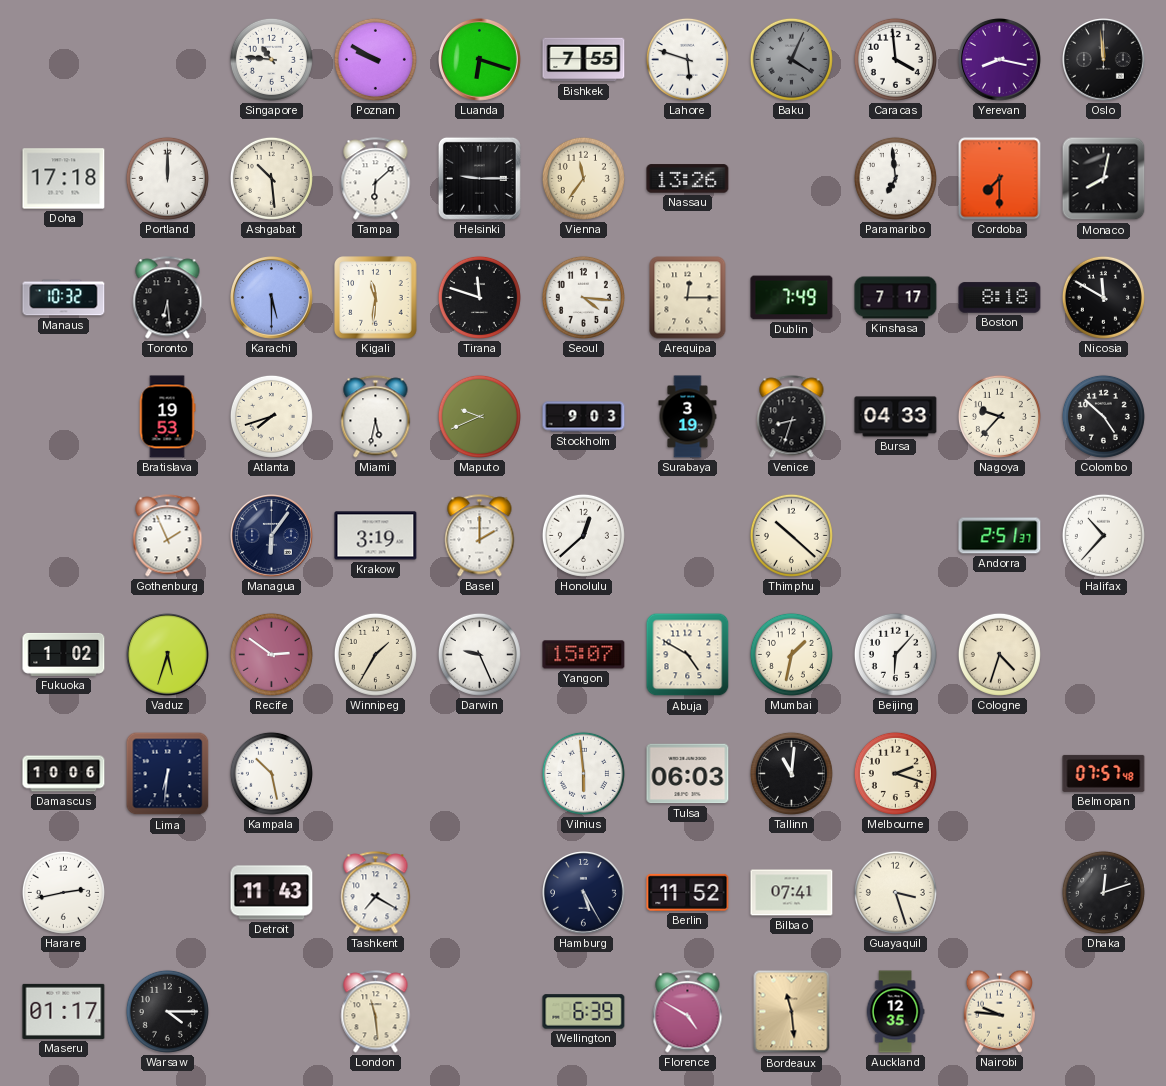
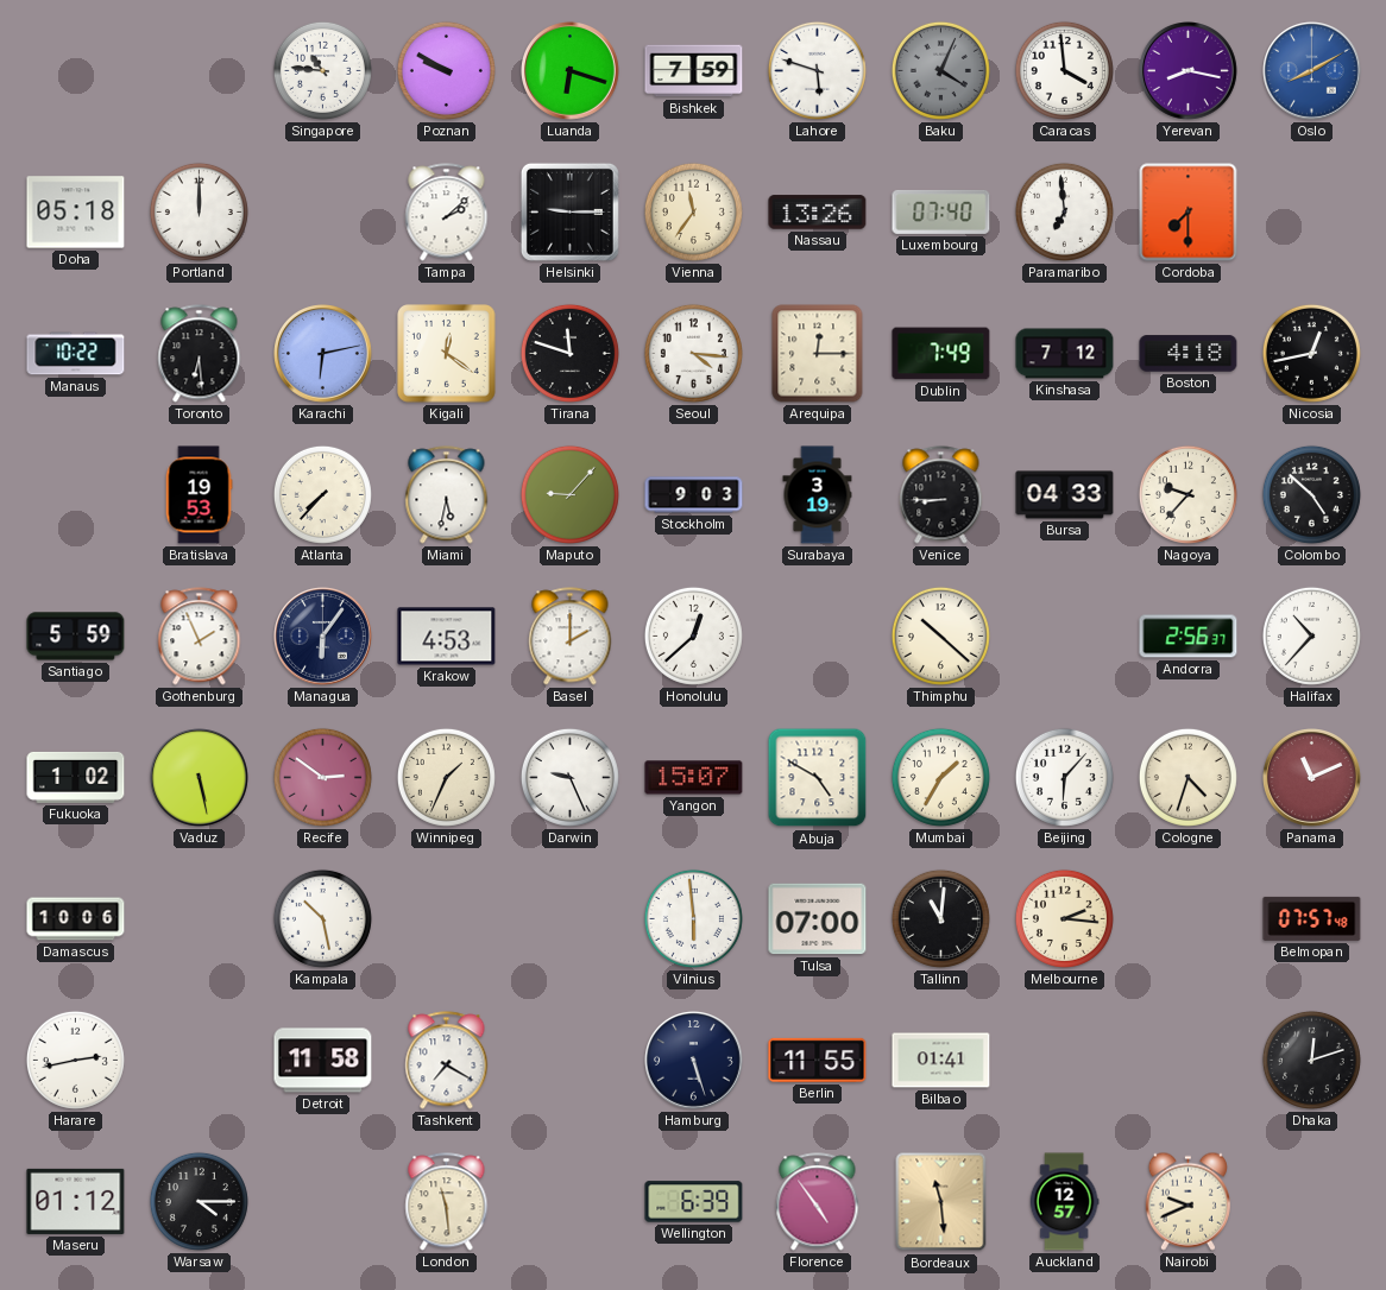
Bishkek: 7:55 -> 7:59 (694, 71)
Oslo: 11:59 -> 8:10 (1312, 71)
Oslo dial: black -> blue (1312, 71)
Doha: 17:18 -> 05:18 (76, 213)
Ashgabat: 10:29 -> none (271, 178)
Tampa: 6:08 -> 2:08 (447, 213)
Luxembourg: none -> 07:40 (941, 211)
Monaco: 8:02 -> none (1104, 179)
Manaus: 10:32 -> 10:22 (76, 354)
Karachi: 5:30 -> 6:13 (323, 354)
Kigali: 11:31 -> 12:21 (447, 354)
Kinshasa: 7:17 -> 7:12 (1065, 354)
Boston: 8:18 -> 4:18 (1189, 354)
Nicosia: 11:50 -> 12:43 (1311, 353)
Atlanta: 7:42 -> 7:37 (322, 494)
Maputo: 9:41 -> 9:07 (569, 494)
Venice: 8:33 -> 8:45 (941, 495)
Santiago: none -> 5:59 (76, 637)
Krakow: 3:19 -> 4:53 (447, 637)
Andorra: 2:51 -> 2:56 (1189, 637)
Vaduz: 5:33 -> 5:28 (200, 778)
Winnipeg: 1:35 -> 1:34 (446, 777)
Mumbai: 1:32 -> 1:35 (940, 777)
Panama: none -> 11:11 (1312, 778)
Lima: 6:31 -> none (168, 774)
Tulsa: 06:03 -> 07:00 (818, 919)
Melbourne: 2:18 -> 2:16 (1064, 918)
Detroit: 11:43 -> 11:58 (323, 1061)
Hamburg: 5:25 -> 5:27 (694, 1061)
Berlin: 11:52 -> 11:55 (818, 1060)
Bilbao: 07:41 -> 01:41 (941, 1061)
Guayaquil: 3:27 -> none (895, 892)
Maseru: 01:17 -> 01:12 (76, 1201)
Florence: 4:50 -> 4:54 (818, 1202)
Auckland: 12:35 -> 12:57 (1064, 1202)
Nairobi: 9:46 -> 9:41 (1187, 1201)
